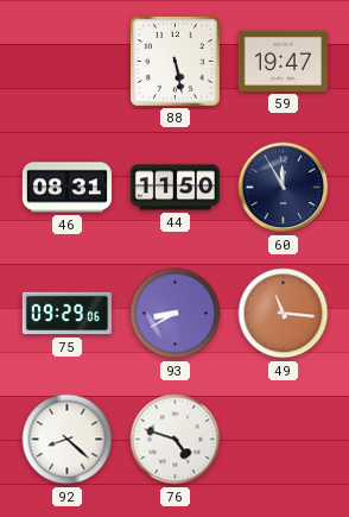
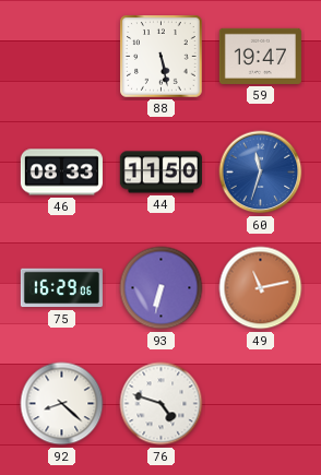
46: 08:31 -> 08:33 (61, 173)
60: 11:55 -> 11:33 (261, 173)
60 dial: navy -> blue (261, 173)
75: 09:29 -> 16:29 (61, 288)
93: 8:40 -> 6:32 (162, 288)
49: 11:16 -> 11:13 (261, 288)
